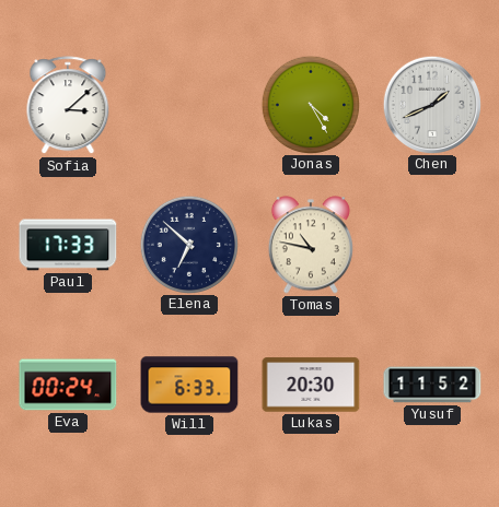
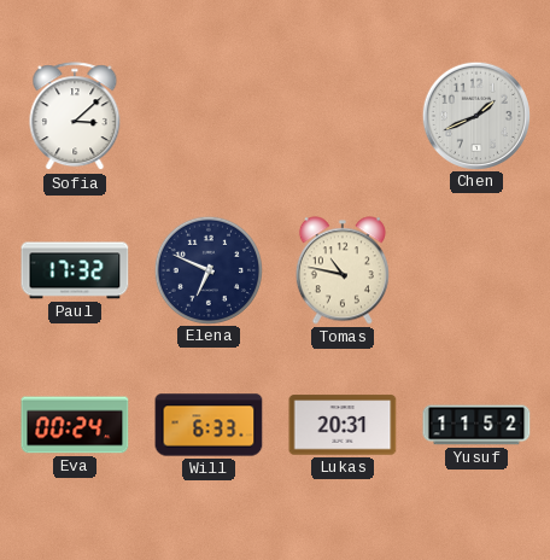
Jonas: 4:25 -> none (310, 104)
Paul: 17:33 -> 17:32 (75, 270)
Elena: 6:52 -> 6:49 (207, 269)
Lukas: 20:30 -> 20:31 (343, 425)
